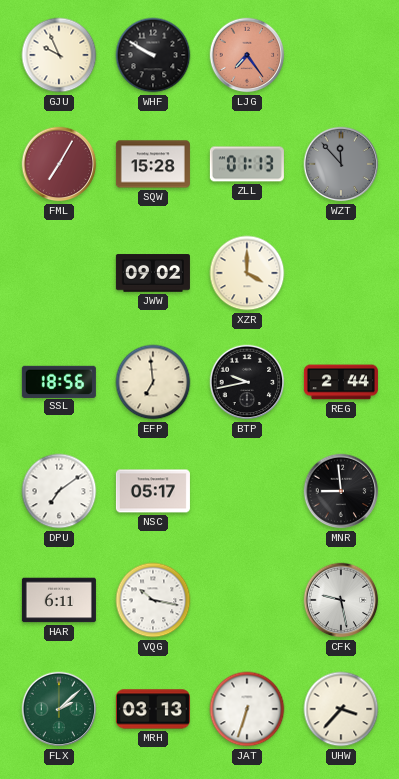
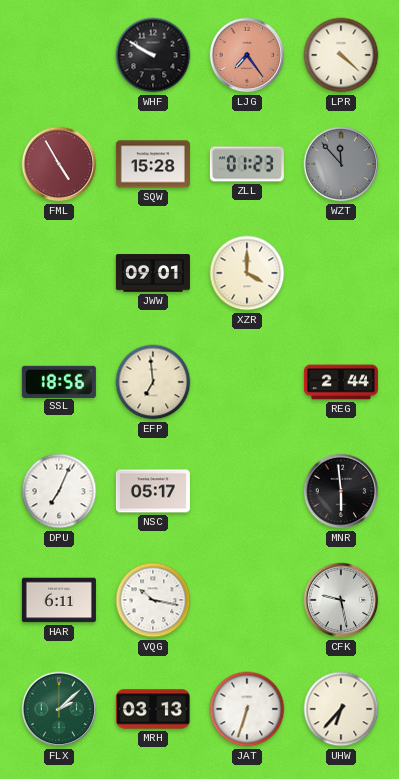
GJU: 9:56 -> none (59, 55)
LPR: none -> 4:22 (341, 55)
FML: 7:05 -> 4:55 (59, 164)
ZLL: 01:13 -> 01:23 (247, 164)
JWW: 09:02 -> 09:01 (153, 273)
BTP: 9:43 -> none (247, 382)
DPU: 7:09 -> 7:04 (59, 491)
MNR: 8:59 -> 5:59 (341, 491)
UHW: 3:37 -> 6:37 (341, 709)
